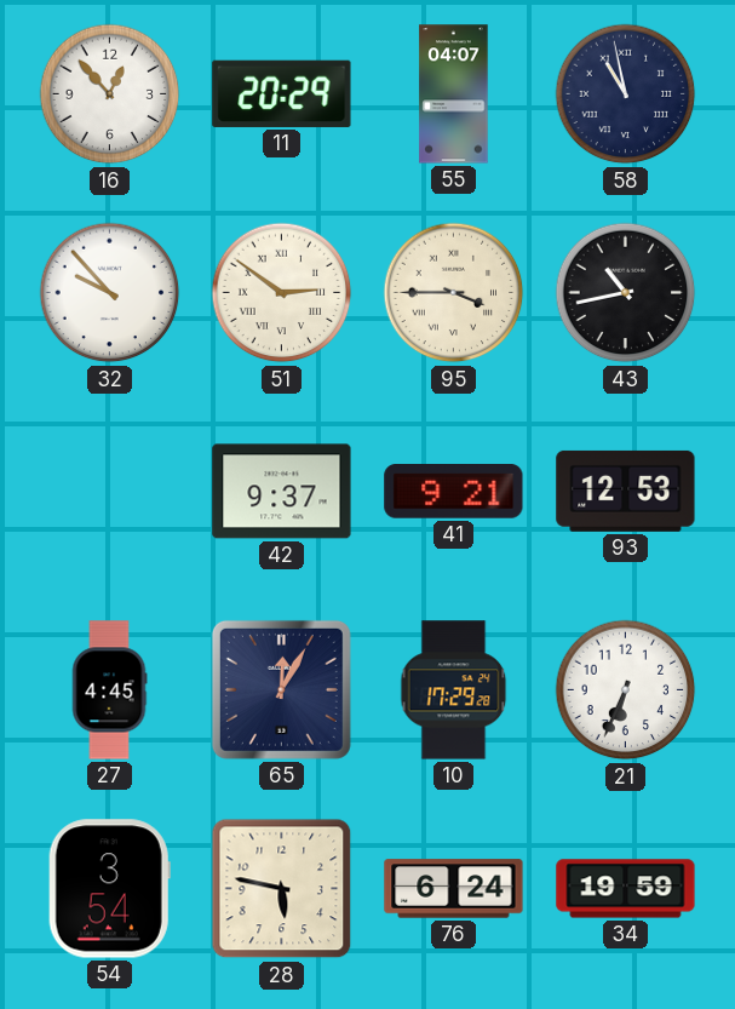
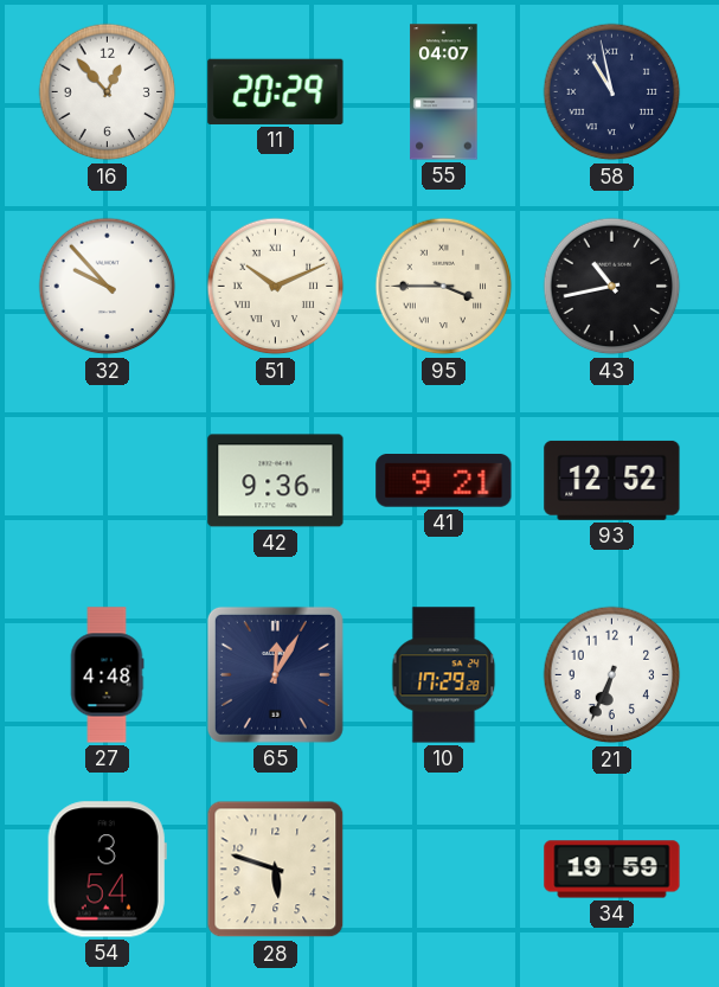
51: 2:51 -> 10:11 (276, 287)
42: 9:37 -> 9:36 (276, 481)
93: 12:53 -> 12:52 (612, 480)
27: 4:45 -> 4:48 (107, 675)
28: 5:47 -> 5:48 (276, 870)
76: 6:24 -> none (454, 889)
